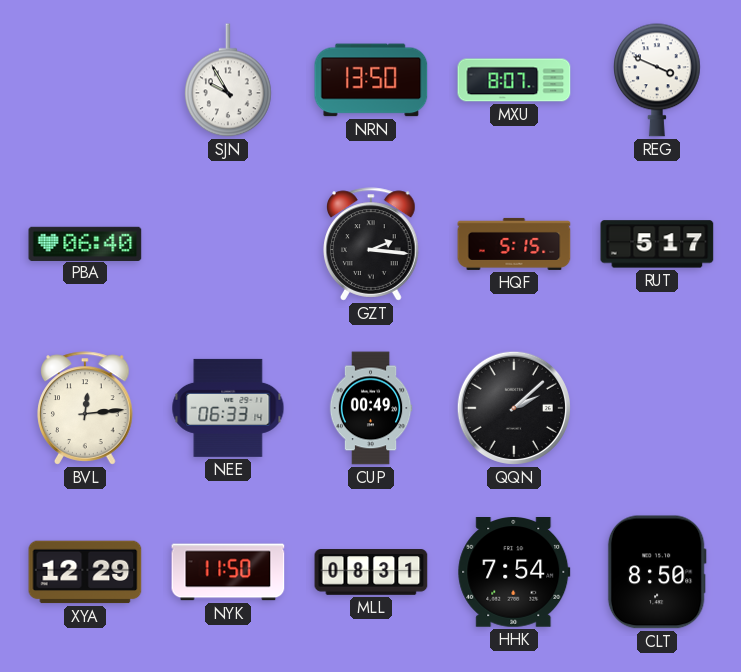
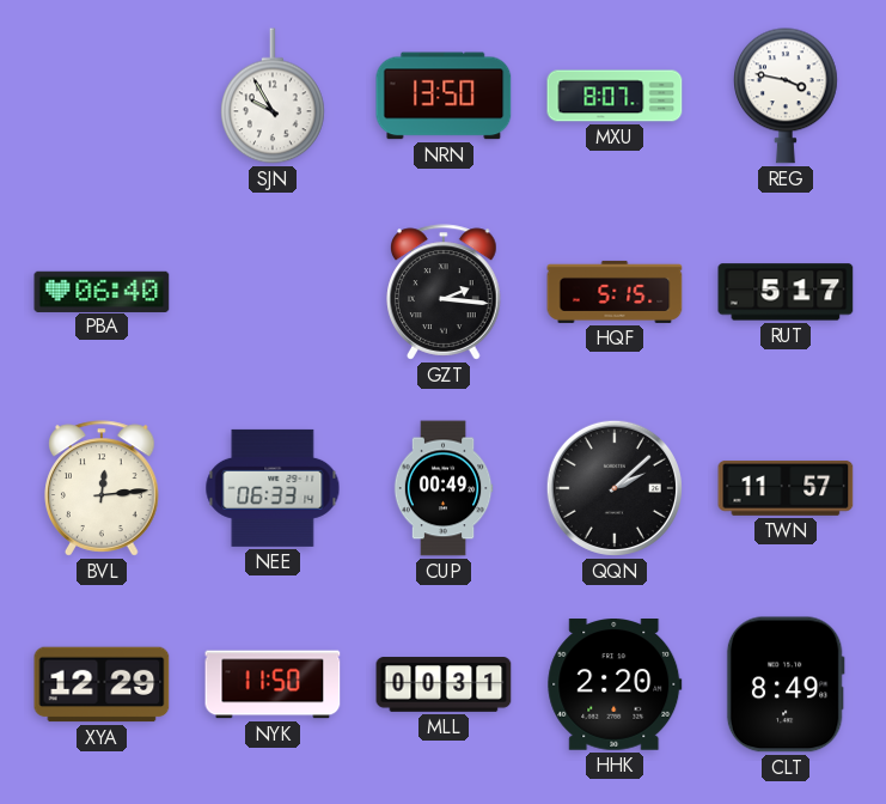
REG: 3:49 -> 3:47 (787, 96)
TWN: none -> 11:57 (786, 488)
MLL: 08:31 -> 00:31 (444, 684)
HHK: 7:54 -> 2:20 (615, 684)
CLT: 8:50 -> 8:49 (786, 684)
